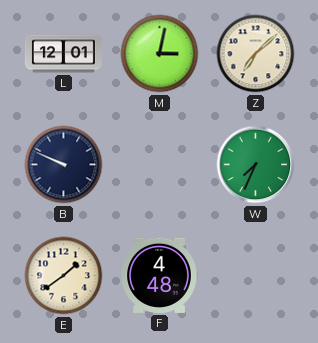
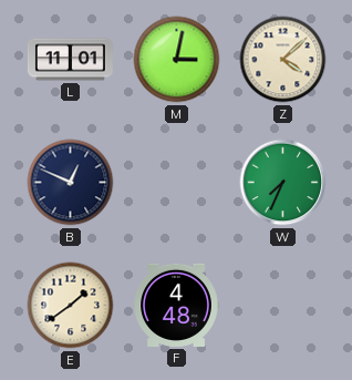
L: 12:01 -> 11:01 (70, 60)
Z: 7:08 -> 4:08 (283, 60)
B: 9:49 -> 12:49 (71, 183)
